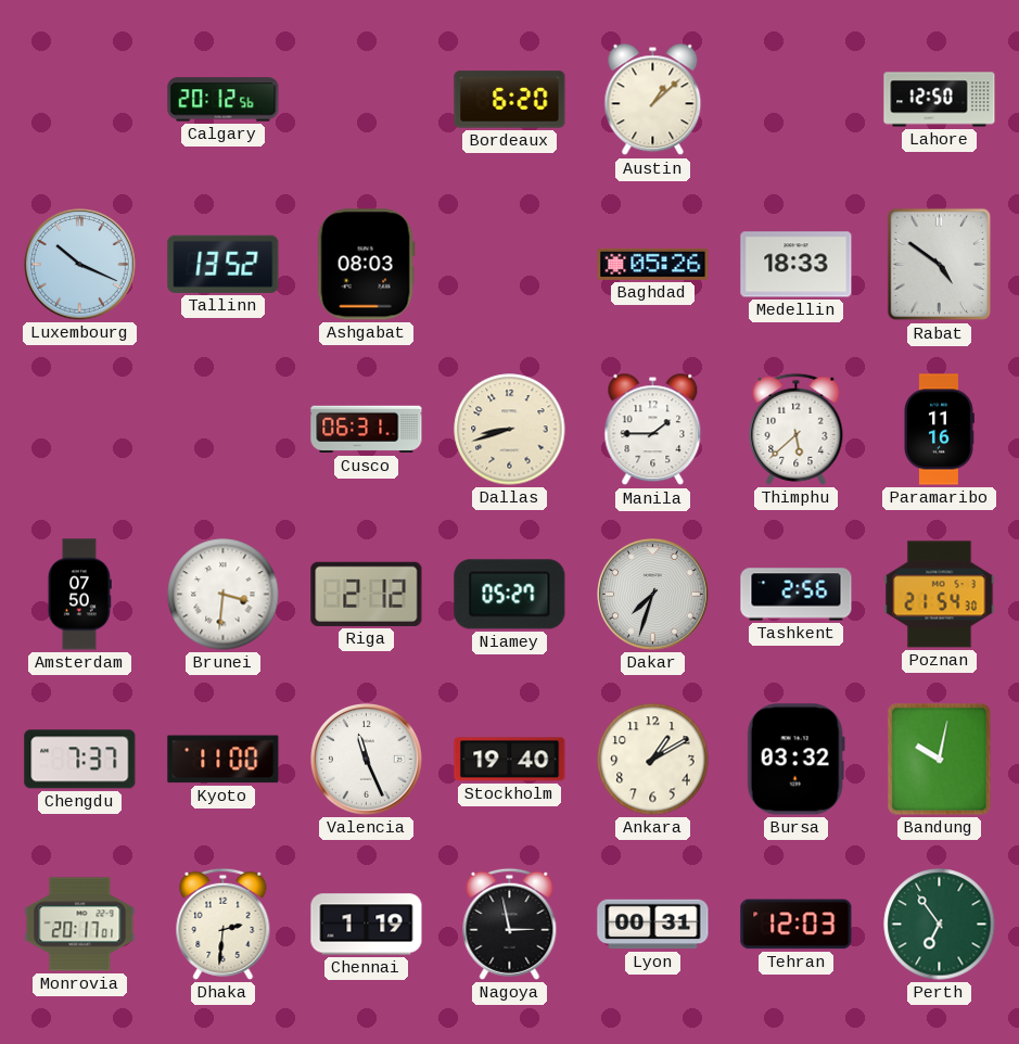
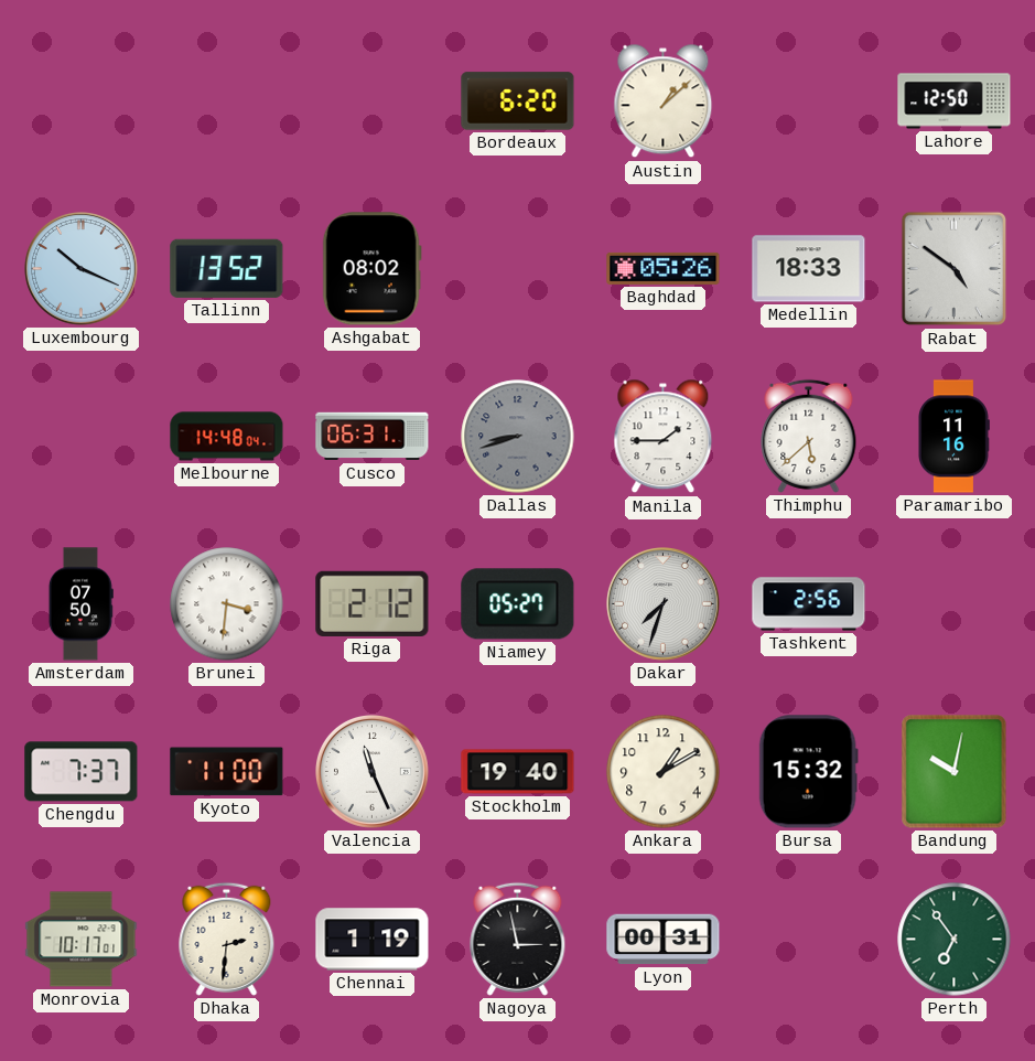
Calgary: 20:12 -> none (224, 100)
Ashgabat: 08:03 -> 08:02 (371, 269)
Melbourne: none -> 14:48 (227, 437)
Dallas dial: cream -> grey (518, 437)
Poznan: 21:54 -> none (940, 595)
Bursa: 03:32 -> 15:32 (808, 772)
Monrovia: 20:17 -> 10:17 (82, 940)
Tehran: 12:03 -> none (797, 925)
